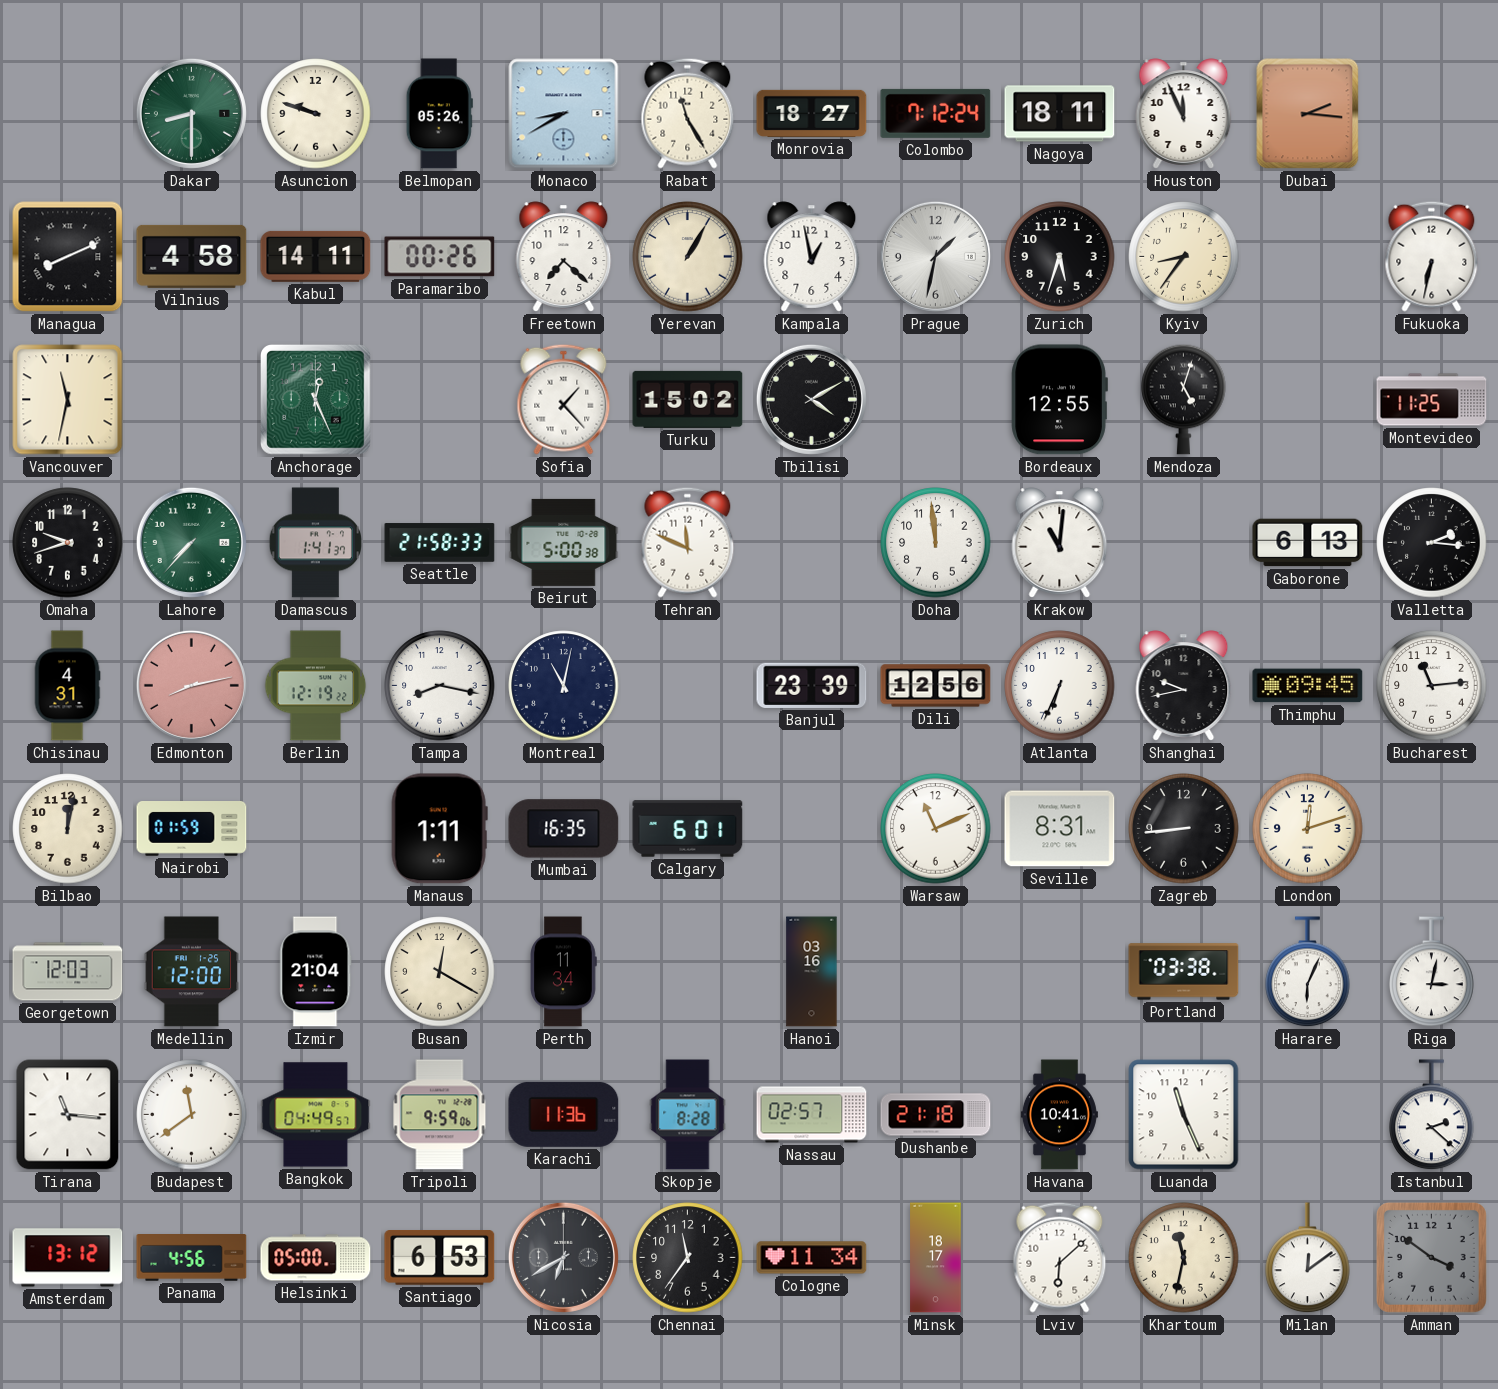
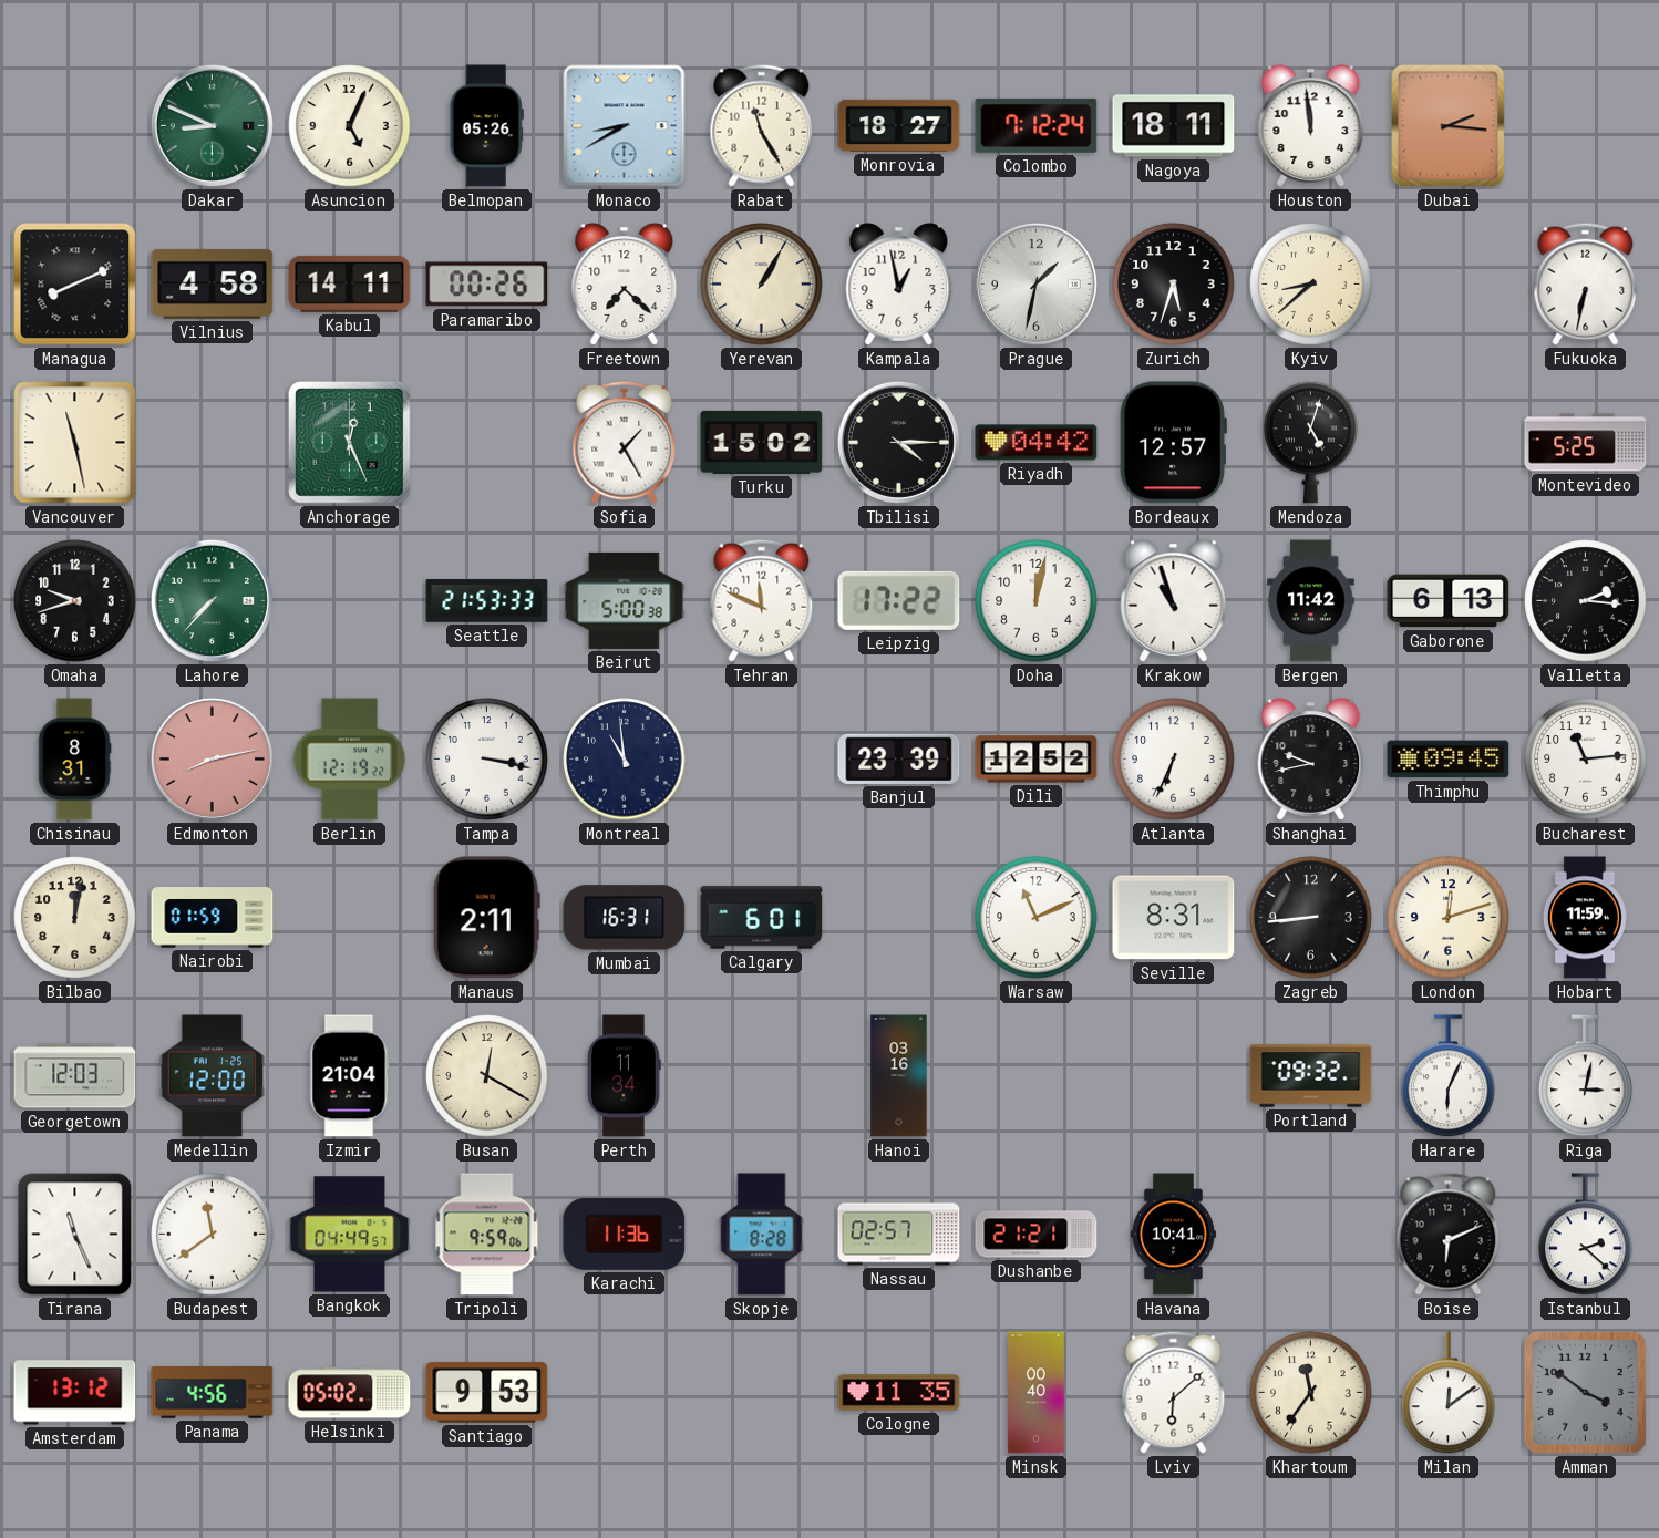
Dakar: 8:30 -> 8:49 (212, 125)
Asuncion: 9:48 -> 5:04 (350, 126)
Houston: 11:56 -> 11:59 (1311, 126)
Kyiv: 8:36 -> 8:38 (1311, 285)
Vancouver: 11:32 -> 11:28 (75, 443)
Sofia: 1:23 -> 1:25 (625, 442)
Tbilisi: 4:10 -> 4:15 (898, 442)
Riyadh: none -> 04:42 (1037, 443)
Bordeaux: 12:55 -> 12:57 (1173, 443)
Montevideo: 11:25 -> 5:25 (1586, 443)
Damascus: 1:41 -> none (315, 543)
Seattle: 21:58 -> 21:53 (487, 601)
Leipzig: none -> 17:22 (899, 600)
Doha: 11:59 -> 12:02 (1037, 601)
Krakow: 11:01 -> 10:57 (1174, 601)
Bergen: none -> 11:42 (1311, 601)
Chisinau: 4:31 -> 8:31 (74, 760)
Tampa: 8:17 -> 3:17 (487, 760)
Montreal: 11:02 -> 10:59 (625, 760)
Dili: 12:56 -> 12:52 (1037, 760)
Manaus: 1:11 -> 2:11 (486, 918)
Mumbai: 16:35 -> 16:31 (625, 918)
Hobart: none -> 11:59 (1585, 918)
Portland: 03:38 -> 09:32 (1311, 1076)
Tirana: 11:16 -> 11:26 (75, 1235)
Dushanbe: 21:18 -> 21:21 (1037, 1235)
Luanda: 11:26 -> none (1184, 1115)
Boise: none -> 6:11 (1449, 1234)
Helsinki: 05:00 -> 05:02 (350, 1393)
Santiago: 6:53 -> 9:53 (487, 1393)
Nicosia: 6:40 -> none (563, 1257)
Chennai: 11:36 -> none (688, 1258)
Cologne: 11:34 -> 11:35 (899, 1393)
Minsk: 18:17 -> 00:40 (1037, 1393)
Khartoum: 11:32 -> 11:36 (1311, 1393)
